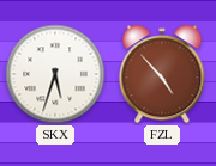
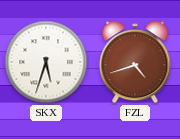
FZL: 4:53 -> 4:42 (135, 62)
